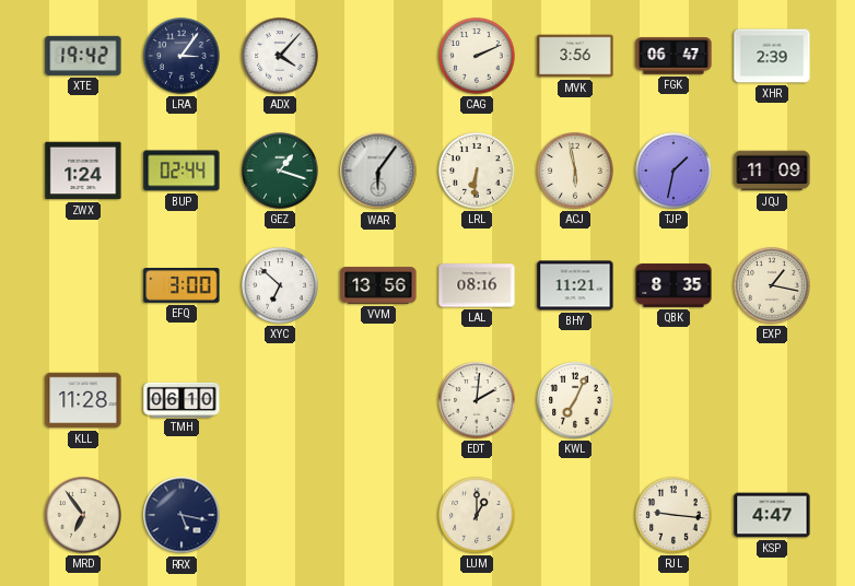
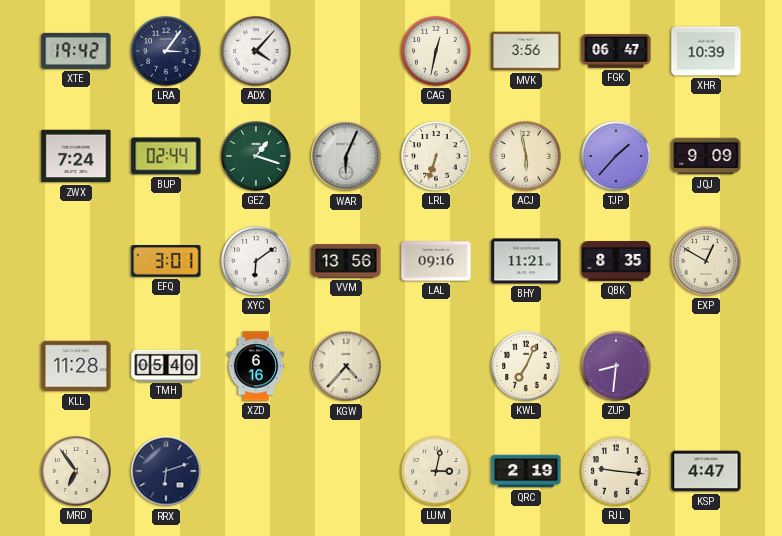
CAG: 2:11 -> 12:32 (436, 51)
XHR: 2:39 -> 10:39 (706, 51)
ZWX: 1:24 -> 7:24 (76, 156)
WAR: 6:06 -> 6:04 (346, 156)
LRL: 6:31 -> 6:33 (436, 156)
TJP: 1:32 -> 1:37 (616, 156)
JQJ: 11:09 -> 9:09 (706, 156)
EFQ: 3:00 -> 3:01 (166, 261)
XYC: 6:52 -> 6:09 (256, 261)
LAL: 08:16 -> 09:16 (436, 261)
EXP: 1:17 -> 12:50 (706, 261)
TMH: 06:10 -> 05:40 (166, 365)
XZD: none -> 6:16 (256, 366)
KGW: none -> 4:37 (346, 366)
EDT: 2:01 -> none (477, 400)
ZUP: none -> 8:31 (616, 366)
RRX: 5:17 -> 6:12 (166, 471)
LUM: 1:00 -> 3:02 (436, 471)
QRC: none -> 2:19 (526, 471)
